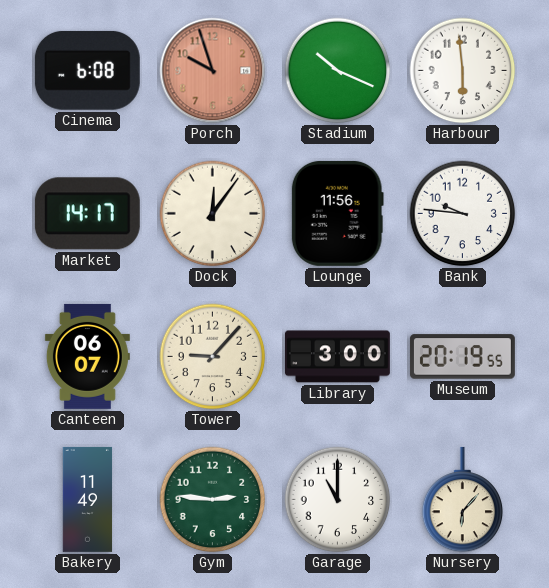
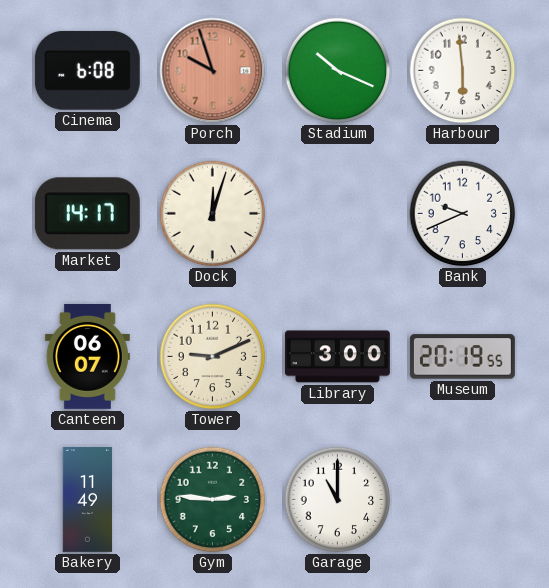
Dock: 12:06 -> 12:03 (213, 214)
Lounge: 11:56 -> none (337, 213)
Bank: 9:46 -> 9:41 (463, 214)
Tower: 9:07 -> 9:11 (213, 357)
Nursery: 6:07 -> none (463, 500)
